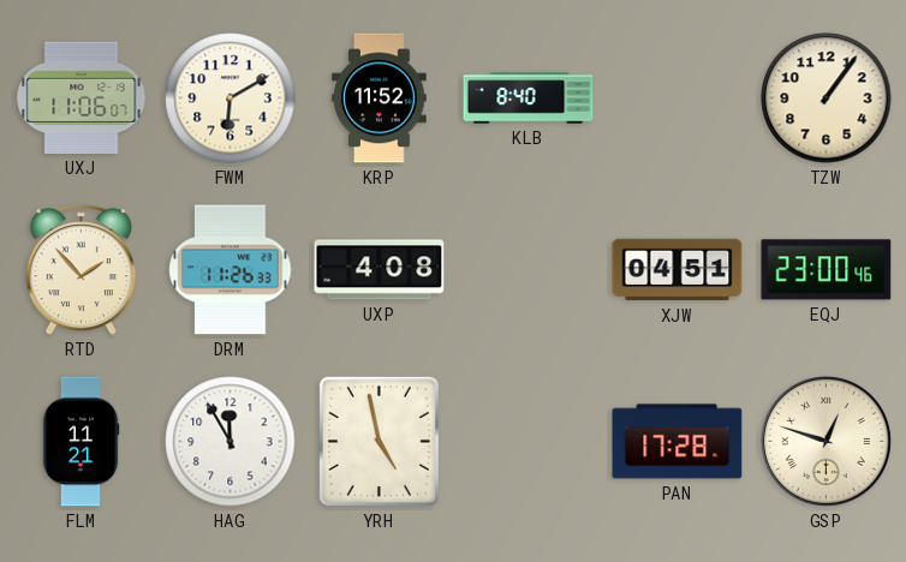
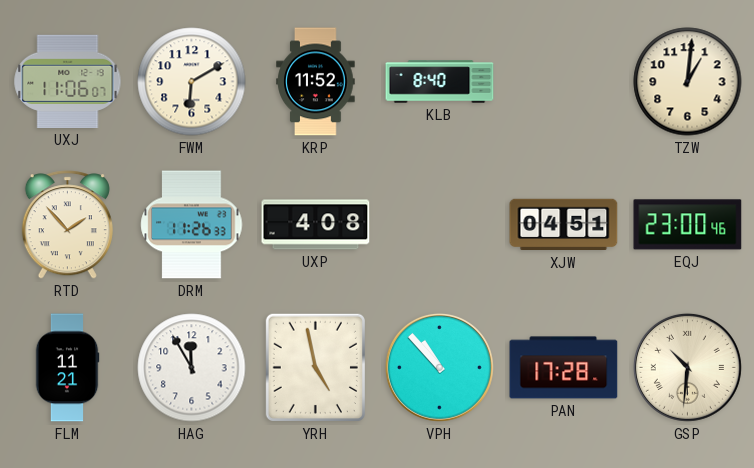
TZW: 1:06 -> 1:01 (688, 82)
VPH: none -> 10:53 (439, 367)
GSP: 12:48 -> 10:31 (687, 367)
